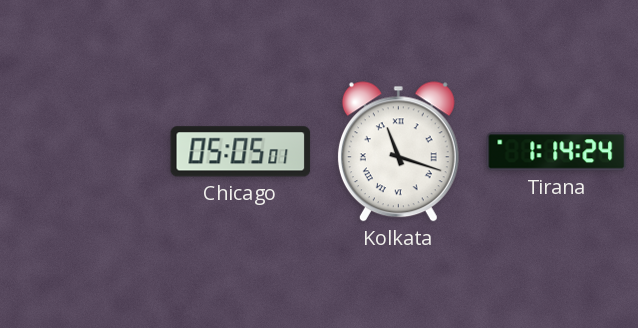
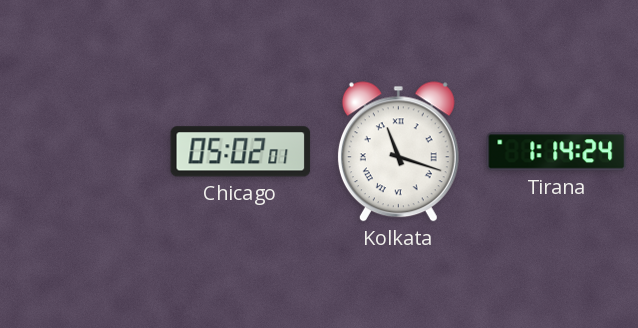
Chicago: 05:05 -> 05:02 (241, 152)
